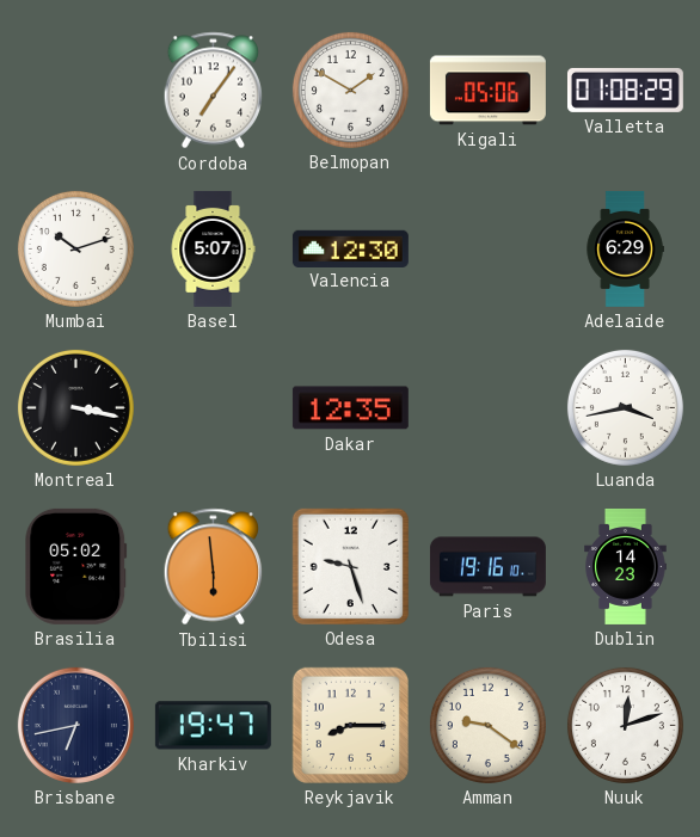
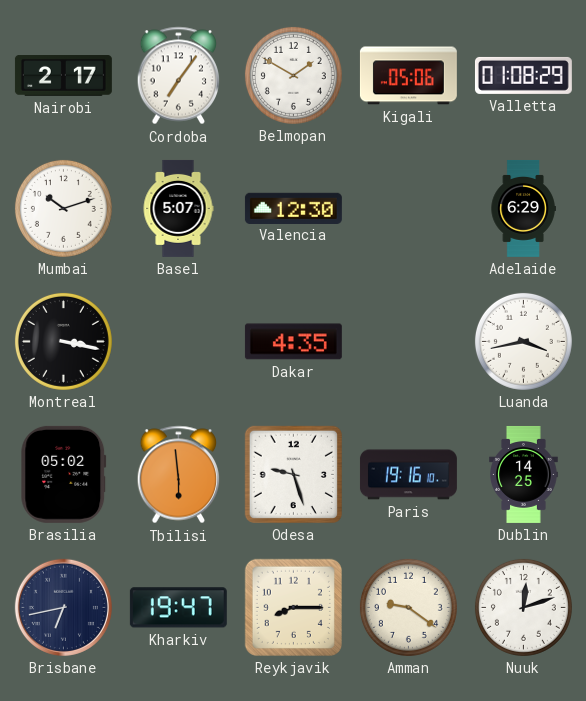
Nairobi: none -> 2:17 (63, 76)
Dakar: 12:35 -> 4:35 (293, 342)
Dublin: 14:23 -> 14:25 (524, 474)
